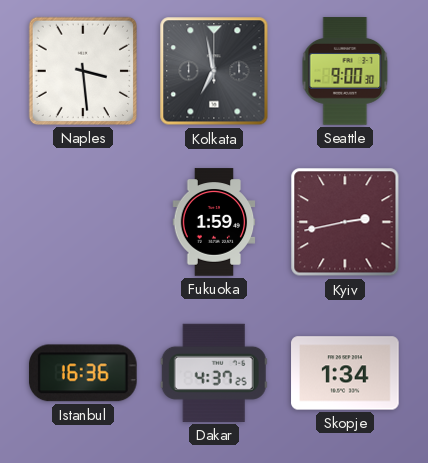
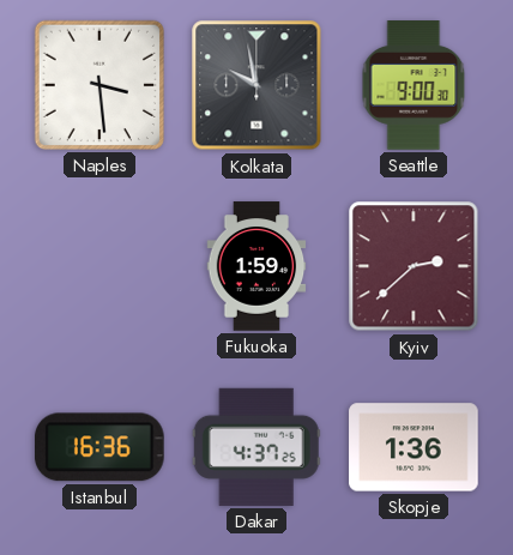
Kolkata: 6:58 -> 9:58 (256, 85)
Kyiv: 2:43 -> 2:38 (414, 266)
Skopje: 1:34 -> 1:36 (414, 447)
